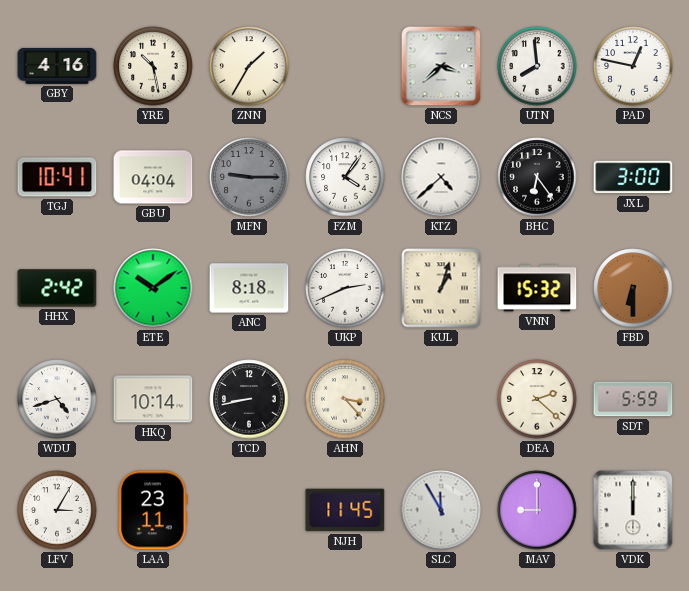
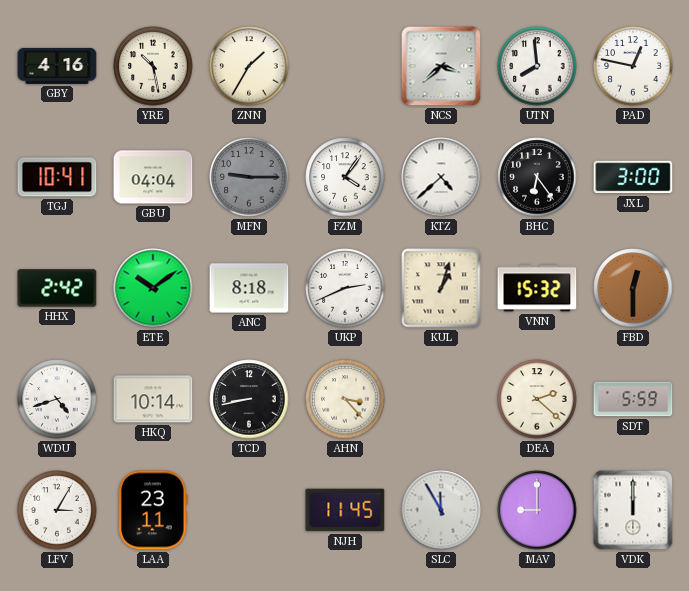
FBD: 6:30 -> 12:30 (633, 288)
